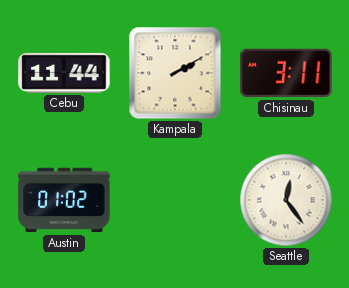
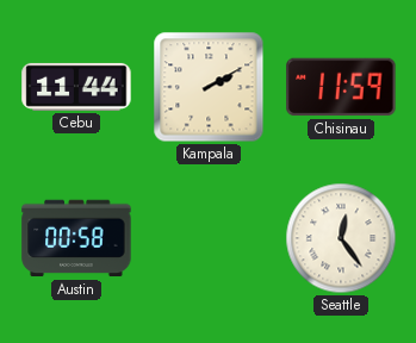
Chisinau: 3:11 -> 11:59 (341, 87)
Austin: 01:02 -> 00:58 (76, 238)
